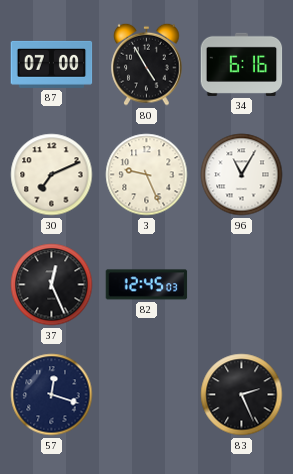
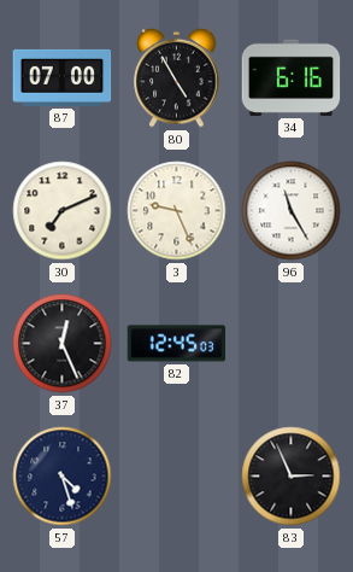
96: 11:05 -> 11:25 (292, 211)
57: 12:18 -> 4:27 (63, 477)
83: 2:26 -> 2:56 (292, 477)
